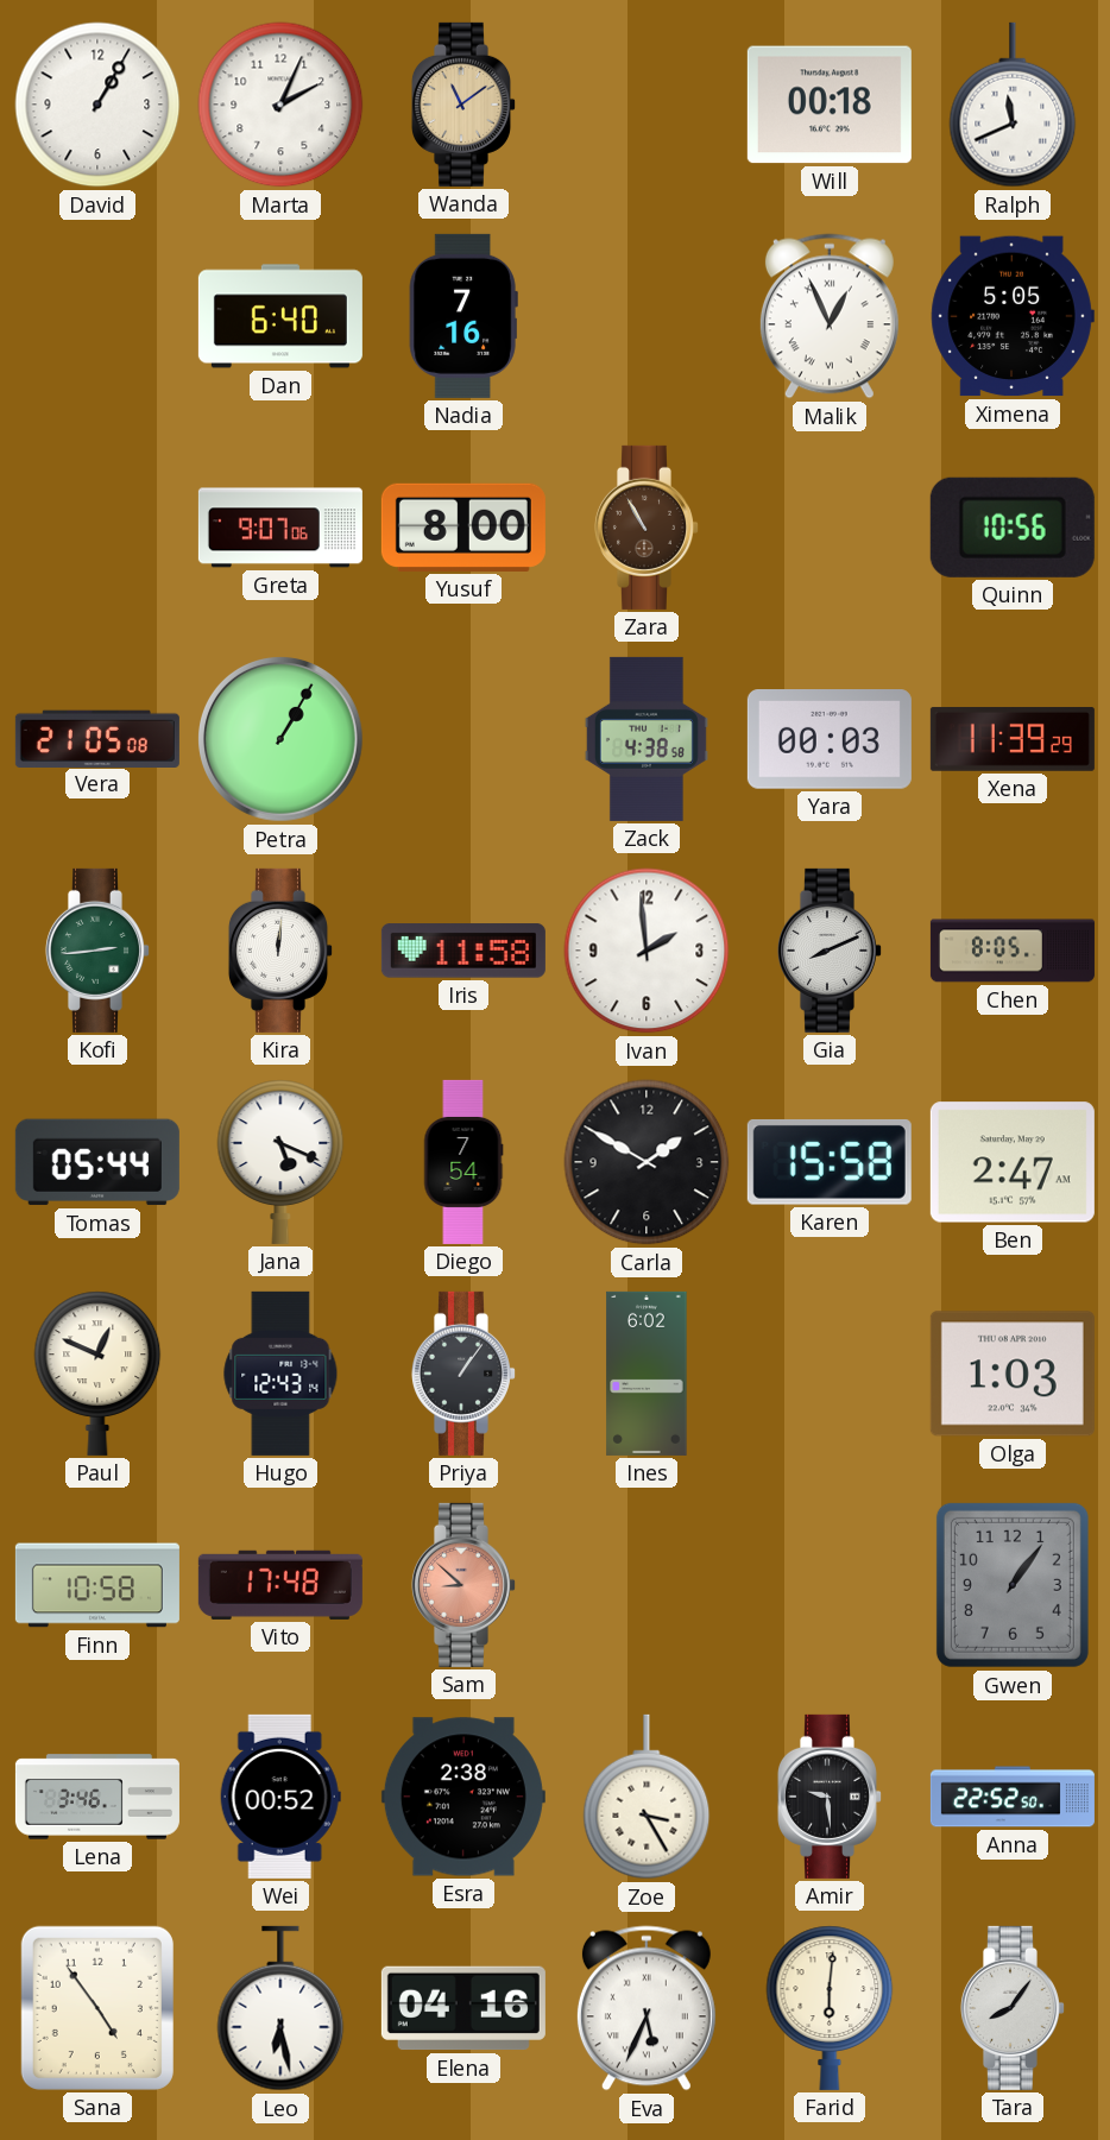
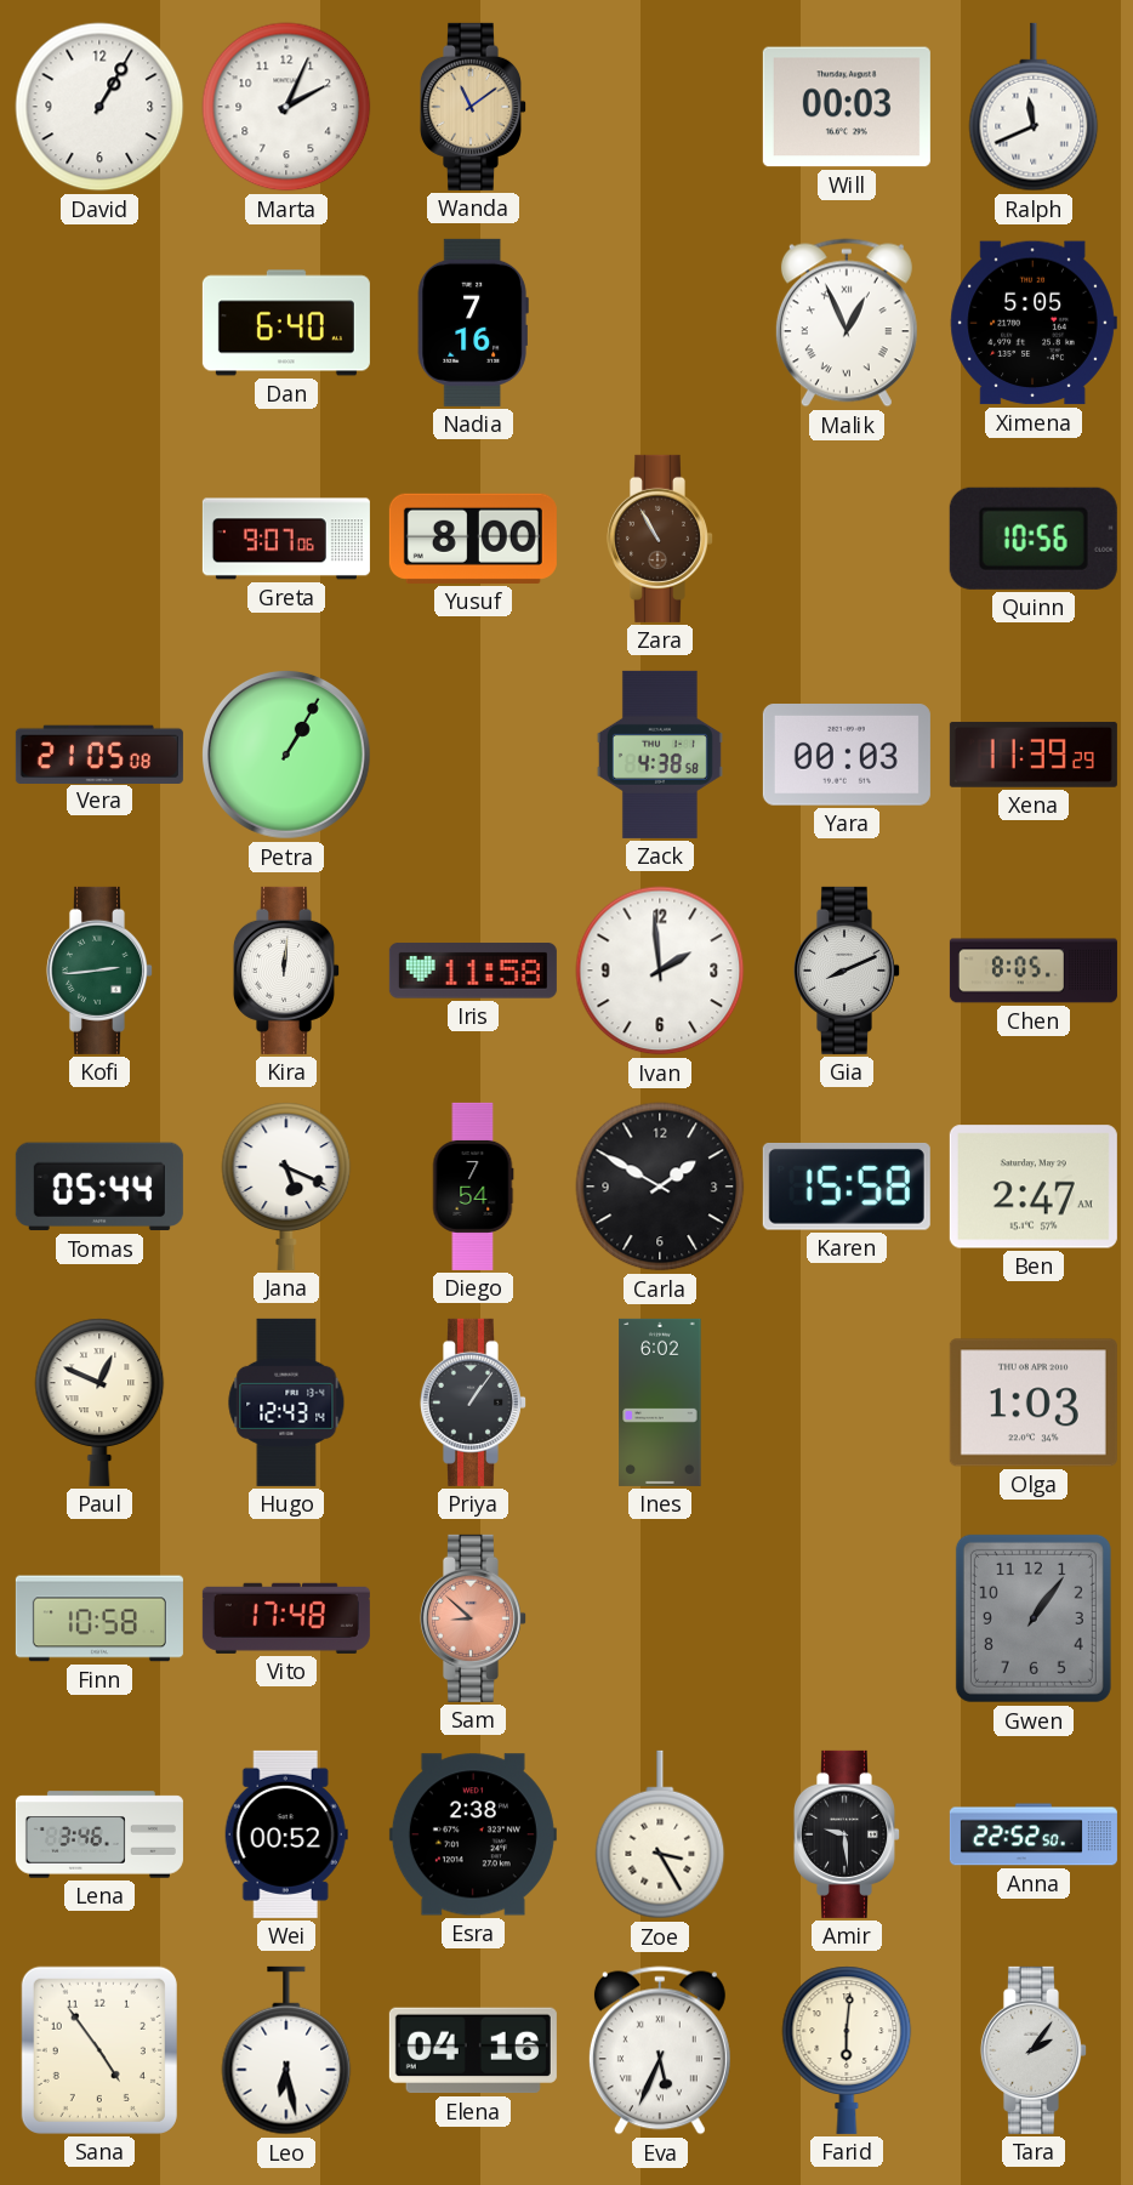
Will: 00:18 -> 00:03 (847, 107)
Tara: 8:06 -> 2:06 (1032, 2050)
